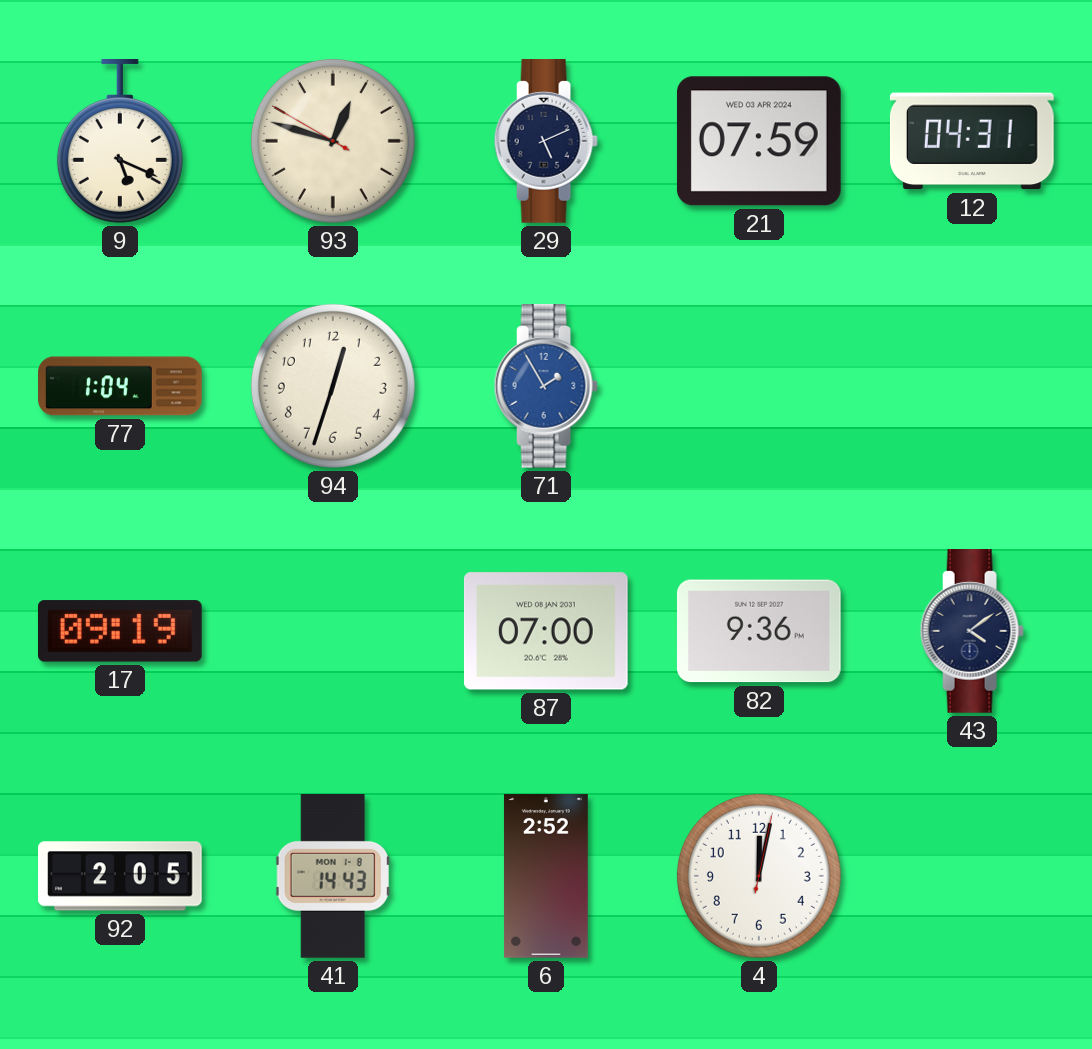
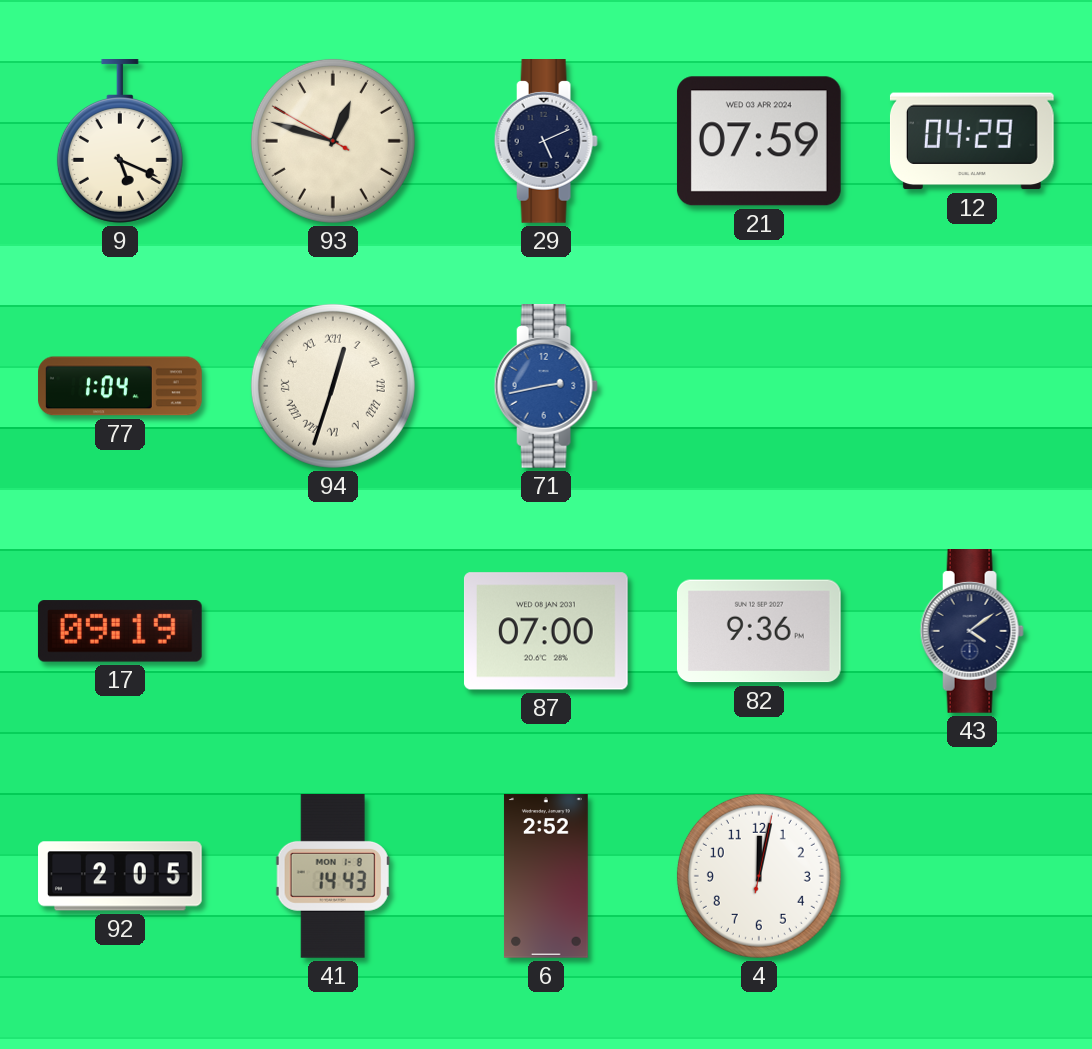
12: 04:31 -> 04:29 (972, 141)
94 numerals: Arabic -> Roman (333, 386)
71: 1:55 -> 2:43 (546, 387)
